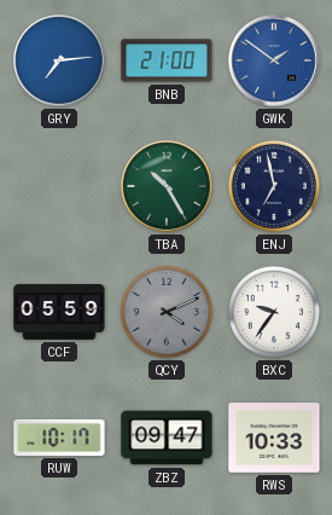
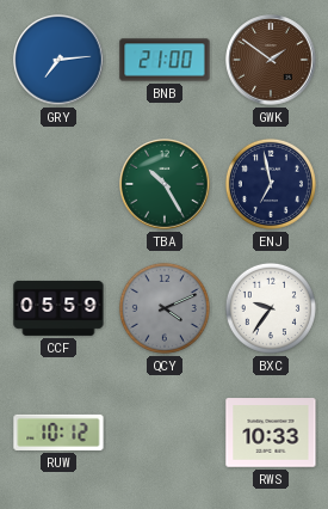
GWK dial: blue -> brown (271, 60)
RUW: 10:17 -> 10:12 (58, 433)
ZBZ: 09:47 -> none (167, 438)
